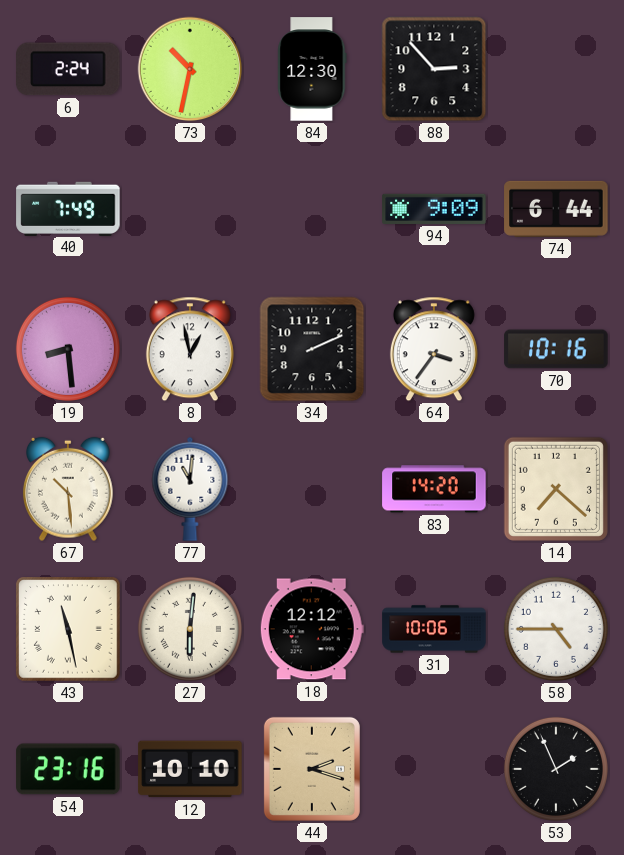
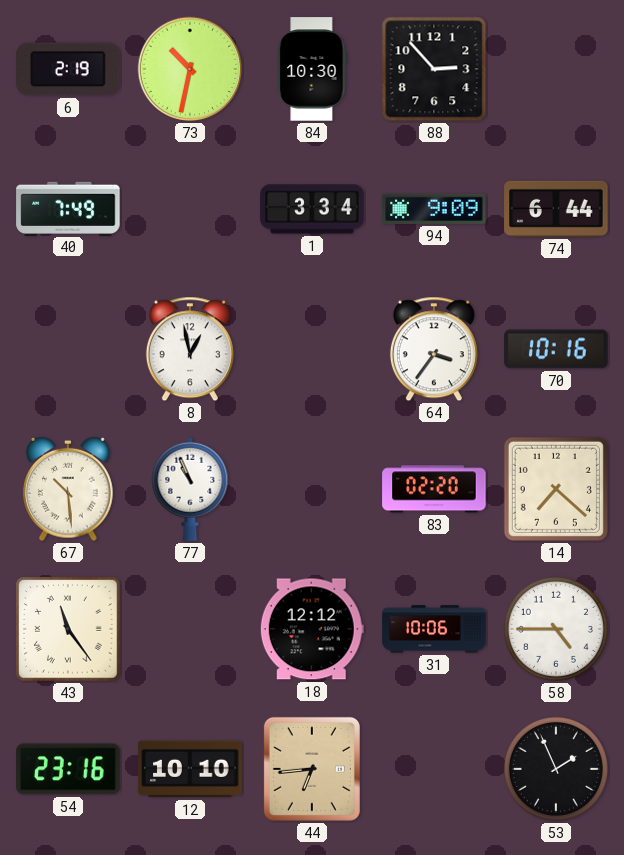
6: 2:24 -> 2:19 (68, 69)
84: 12:30 -> 10:30 (312, 69)
1: none -> 3:34 (312, 209)
19: 8:29 -> none (68, 349)
34: 2:11 -> none (312, 349)
77: 11:01 -> 10:56 (190, 489)
83: 14:20 -> 02:20 (434, 489)
43: 11:28 -> 11:24 (68, 629)
27: 6:01 -> none (190, 629)
44: 2:18 -> 6:44 (312, 769)
